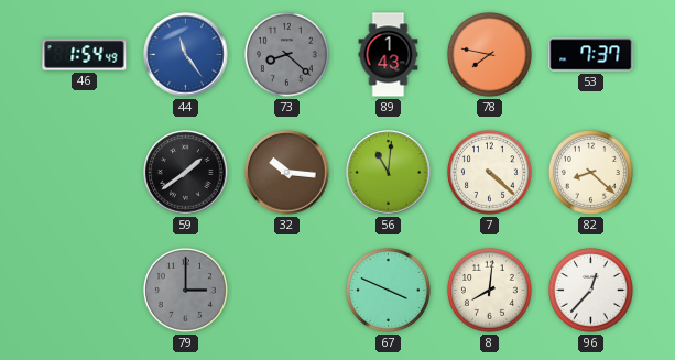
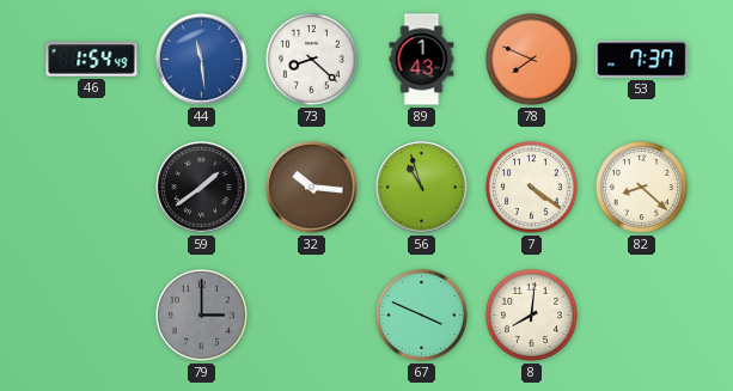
44: 11:24 -> 11:29 (202, 60)
73 dial: grey -> white (311, 59)
78: 7:47 -> 7:49 (531, 59)
56: 11:01 -> 10:57 (422, 188)
7: 4:22 -> 4:21 (531, 187)
96: 12:37 -> none (590, 290)
